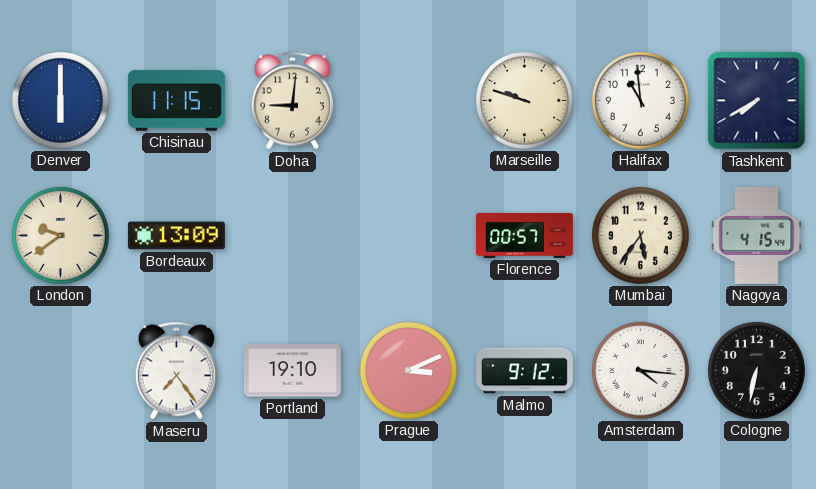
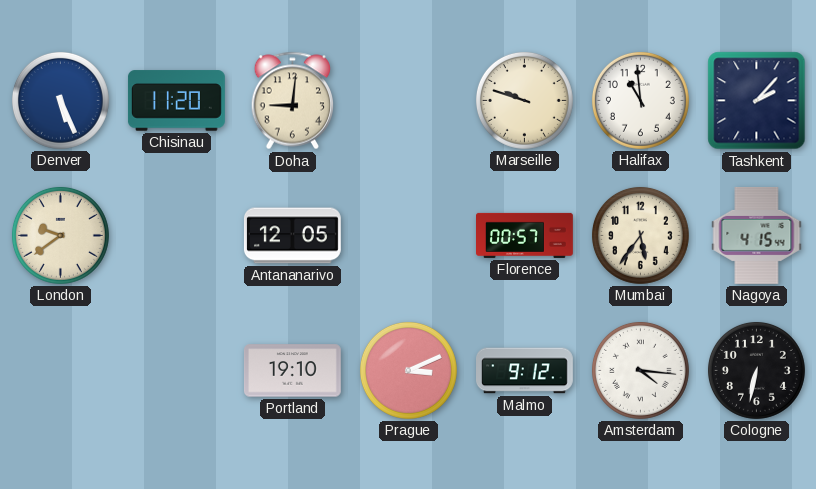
Denver: 6:00 -> 5:26 (60, 100)
Chisinau: 11:15 -> 11:20 (176, 101)
Tashkent: 7:40 -> 2:07 (757, 101)
Bordeaux: 13:09 -> none (176, 236)
Antananarivo: none -> 12:05 (292, 236)
Maseru: 7:24 -> none (176, 371)
